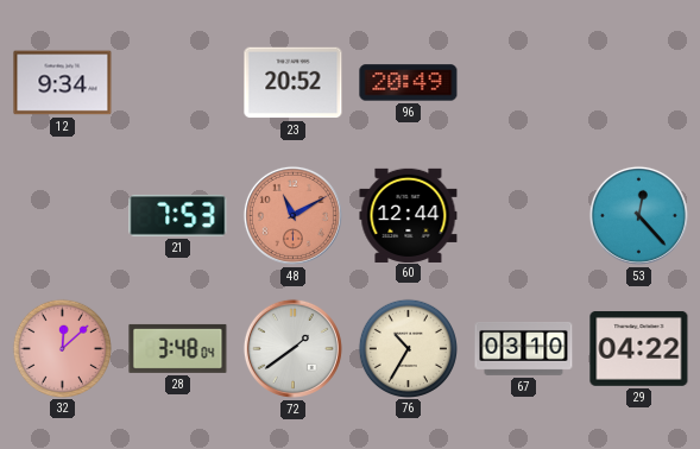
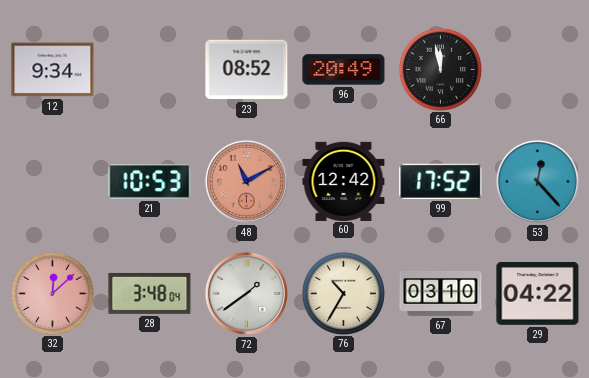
23: 20:52 -> 08:52 (247, 70)
66: none -> 11:58 (440, 69)
21: 7:53 -> 10:53 (150, 181)
60: 12:44 -> 12:42 (344, 181)
99: none -> 17:52 (441, 181)
